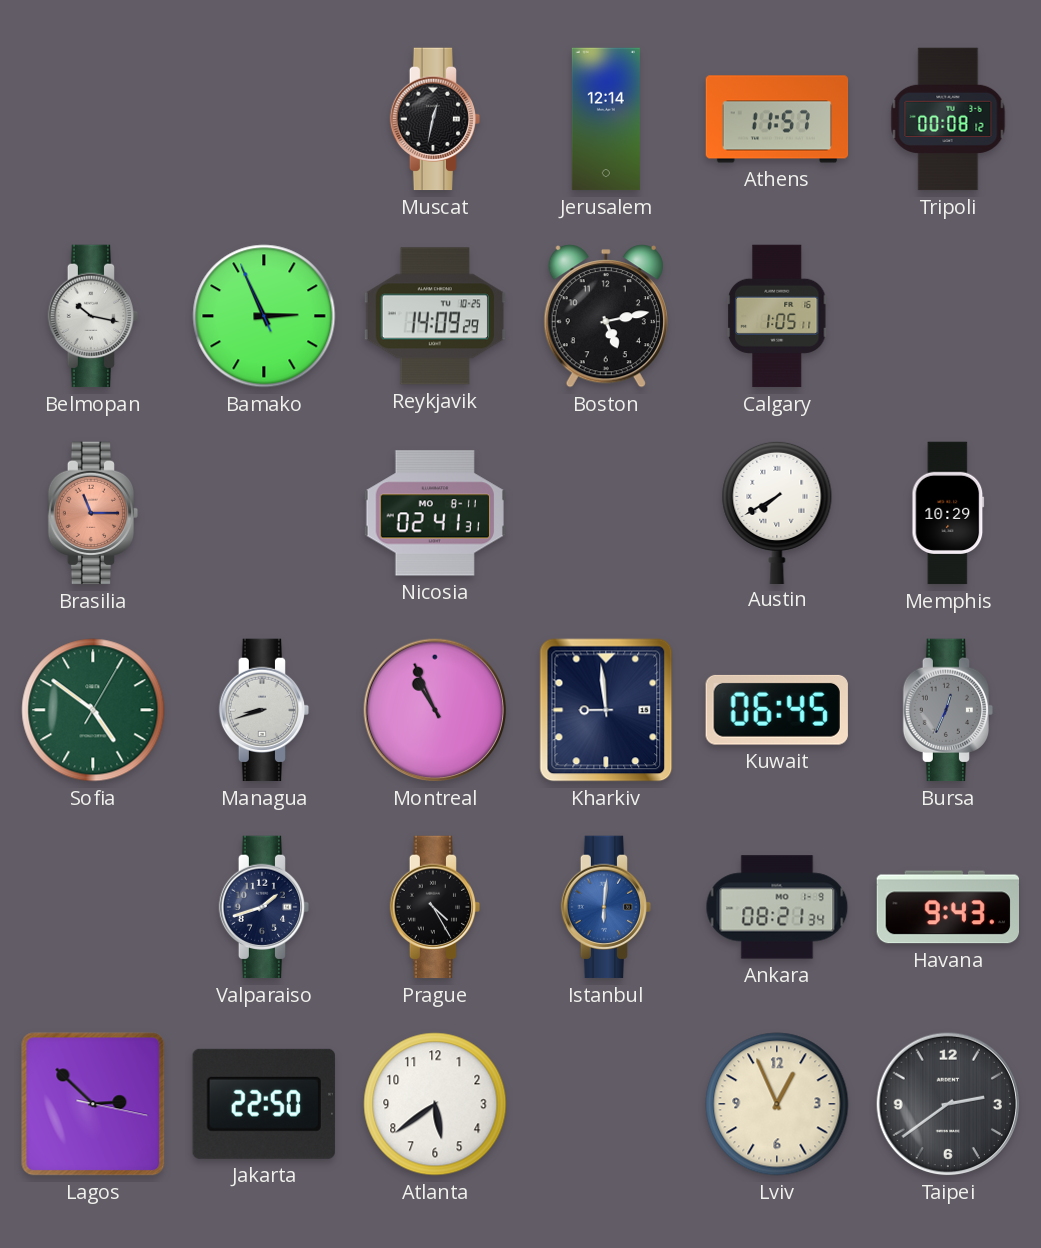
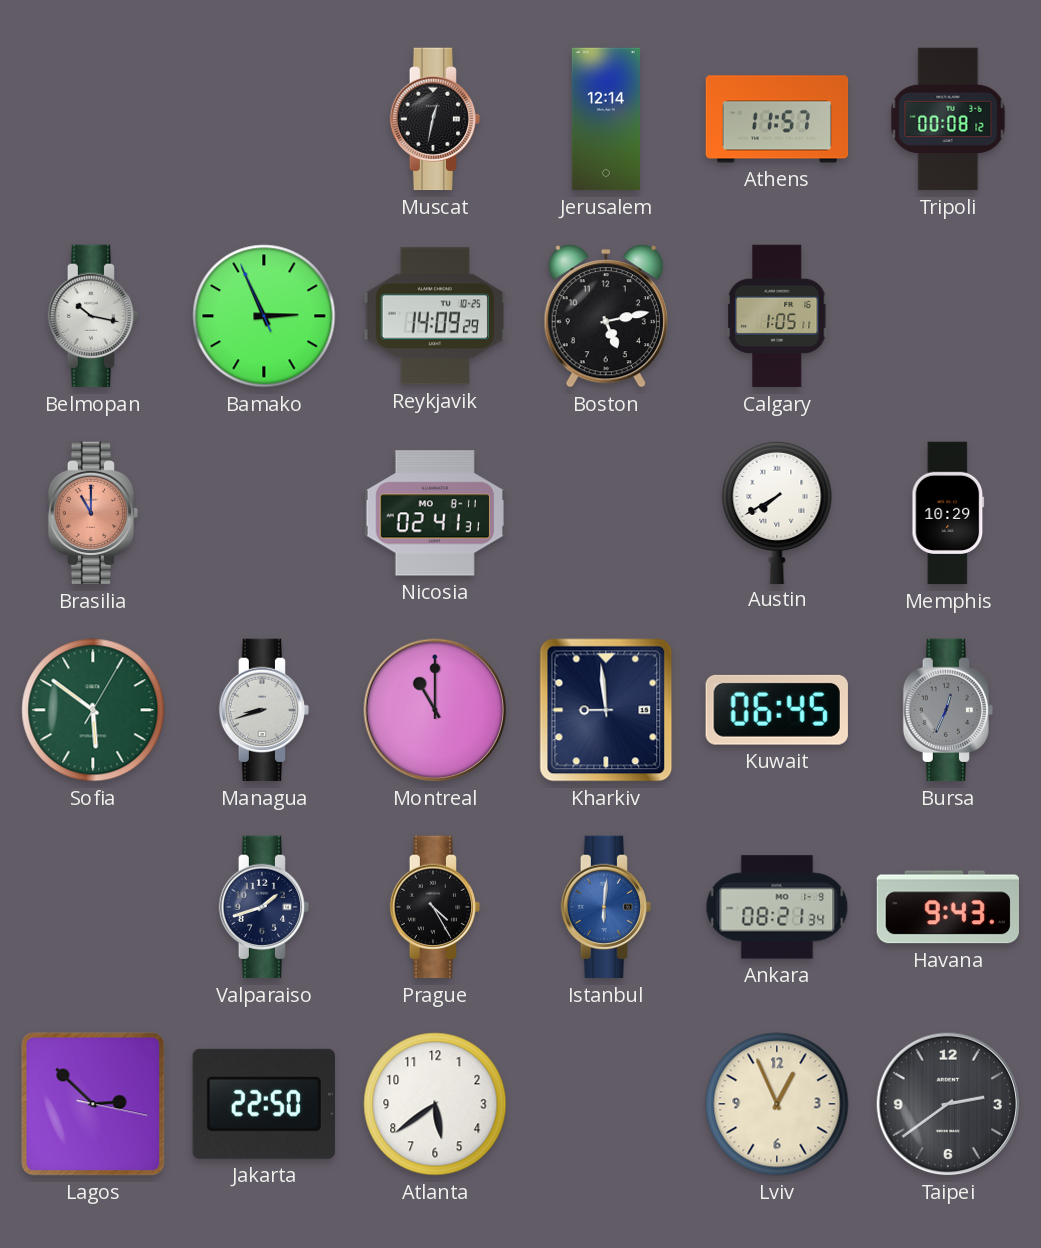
Brasilia: 11:15 -> 11:00 (93, 513)
Sofia: 4:51 -> 5:51 (93, 710)
Montreal: 10:56 -> 11:00 (435, 710)
